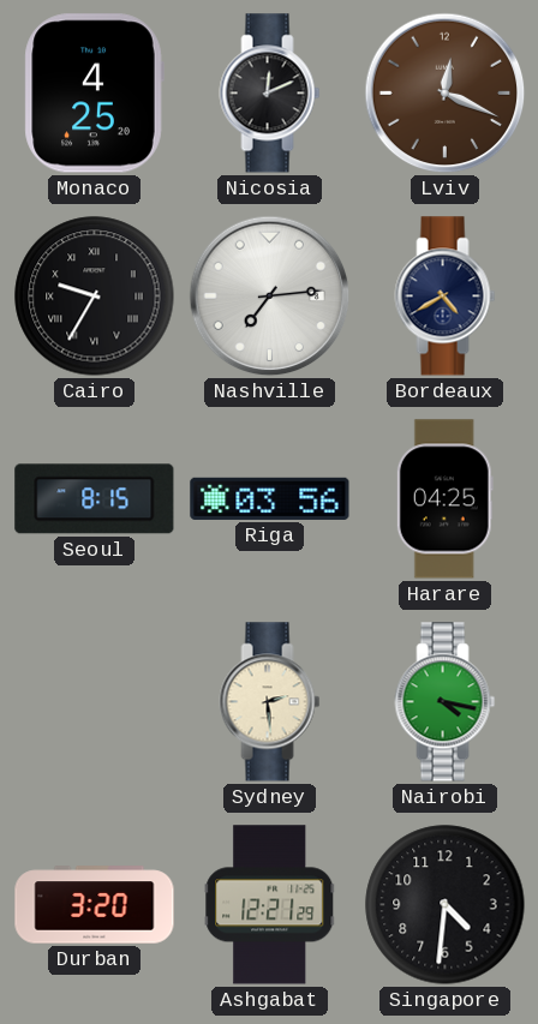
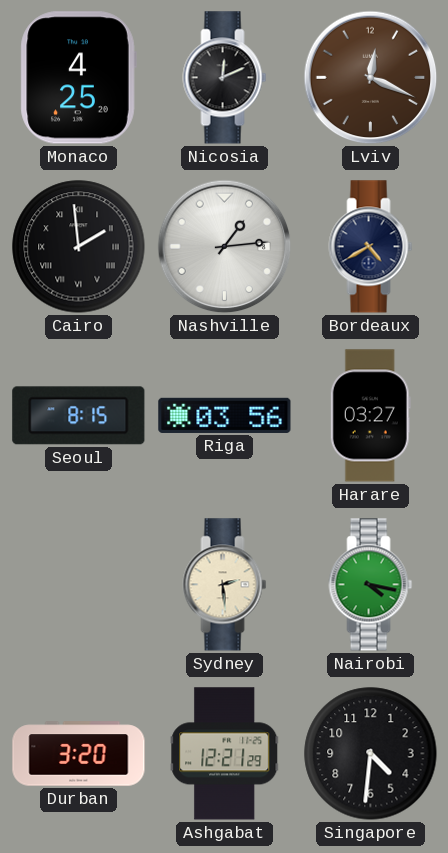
Cairo: 9:35 -> 1:59 (79, 247)
Nashville: 7:14 -> 1:14 (225, 247)
Harare: 04:25 -> 03:27 (370, 416)
